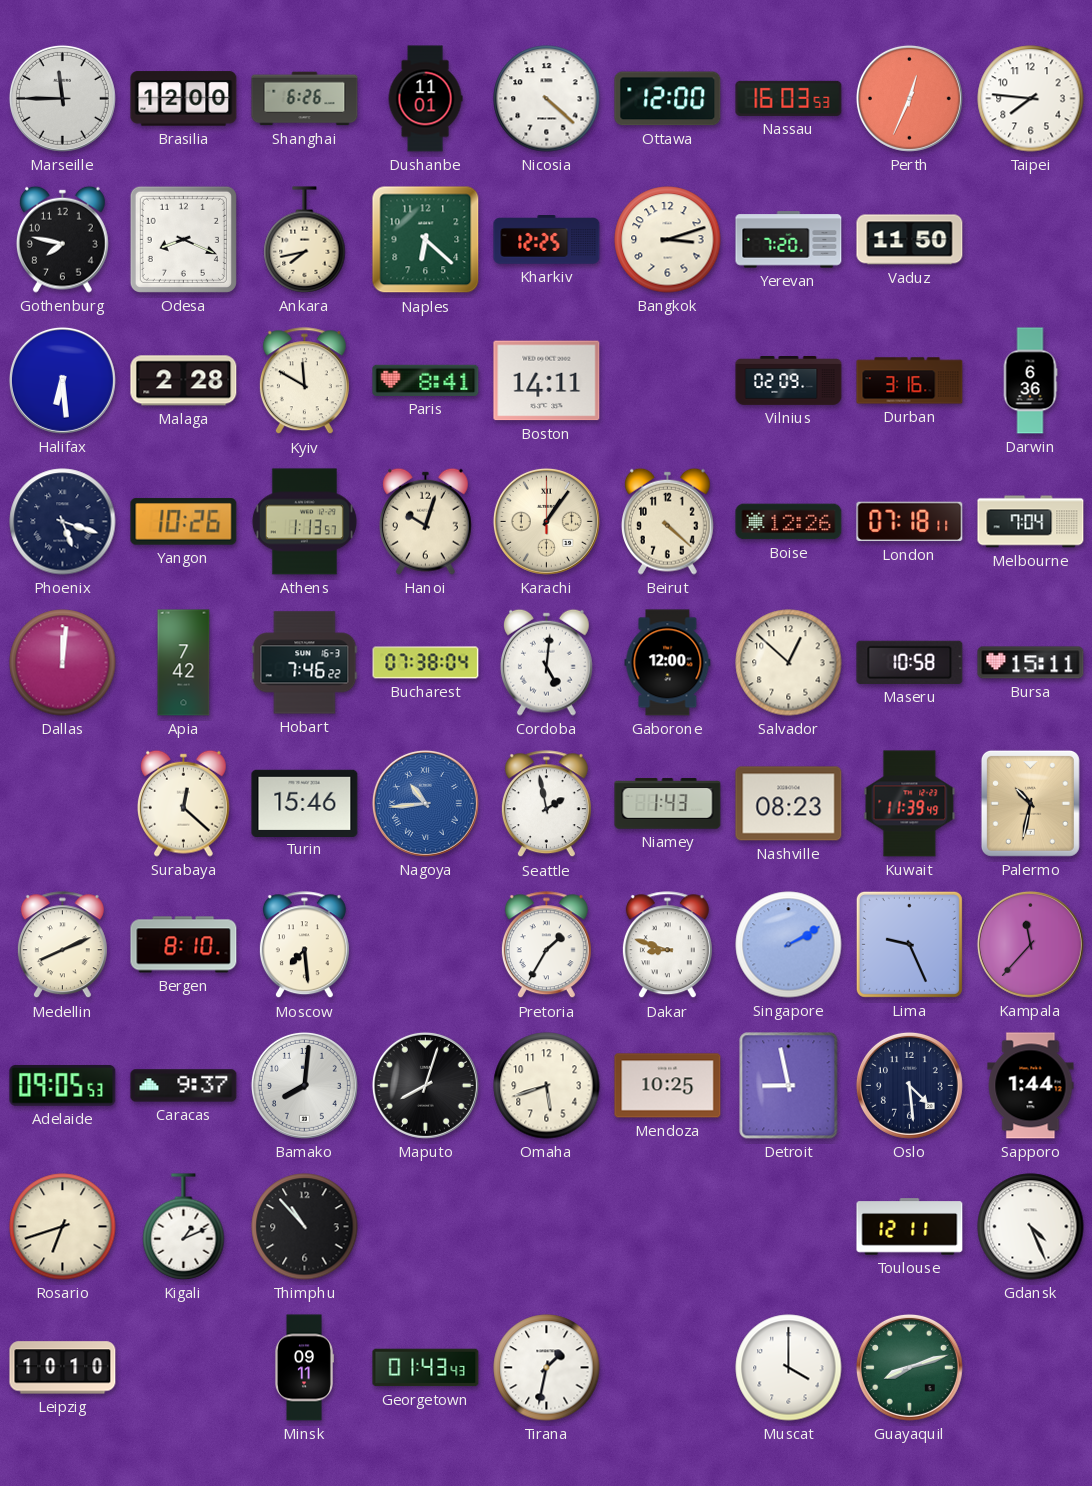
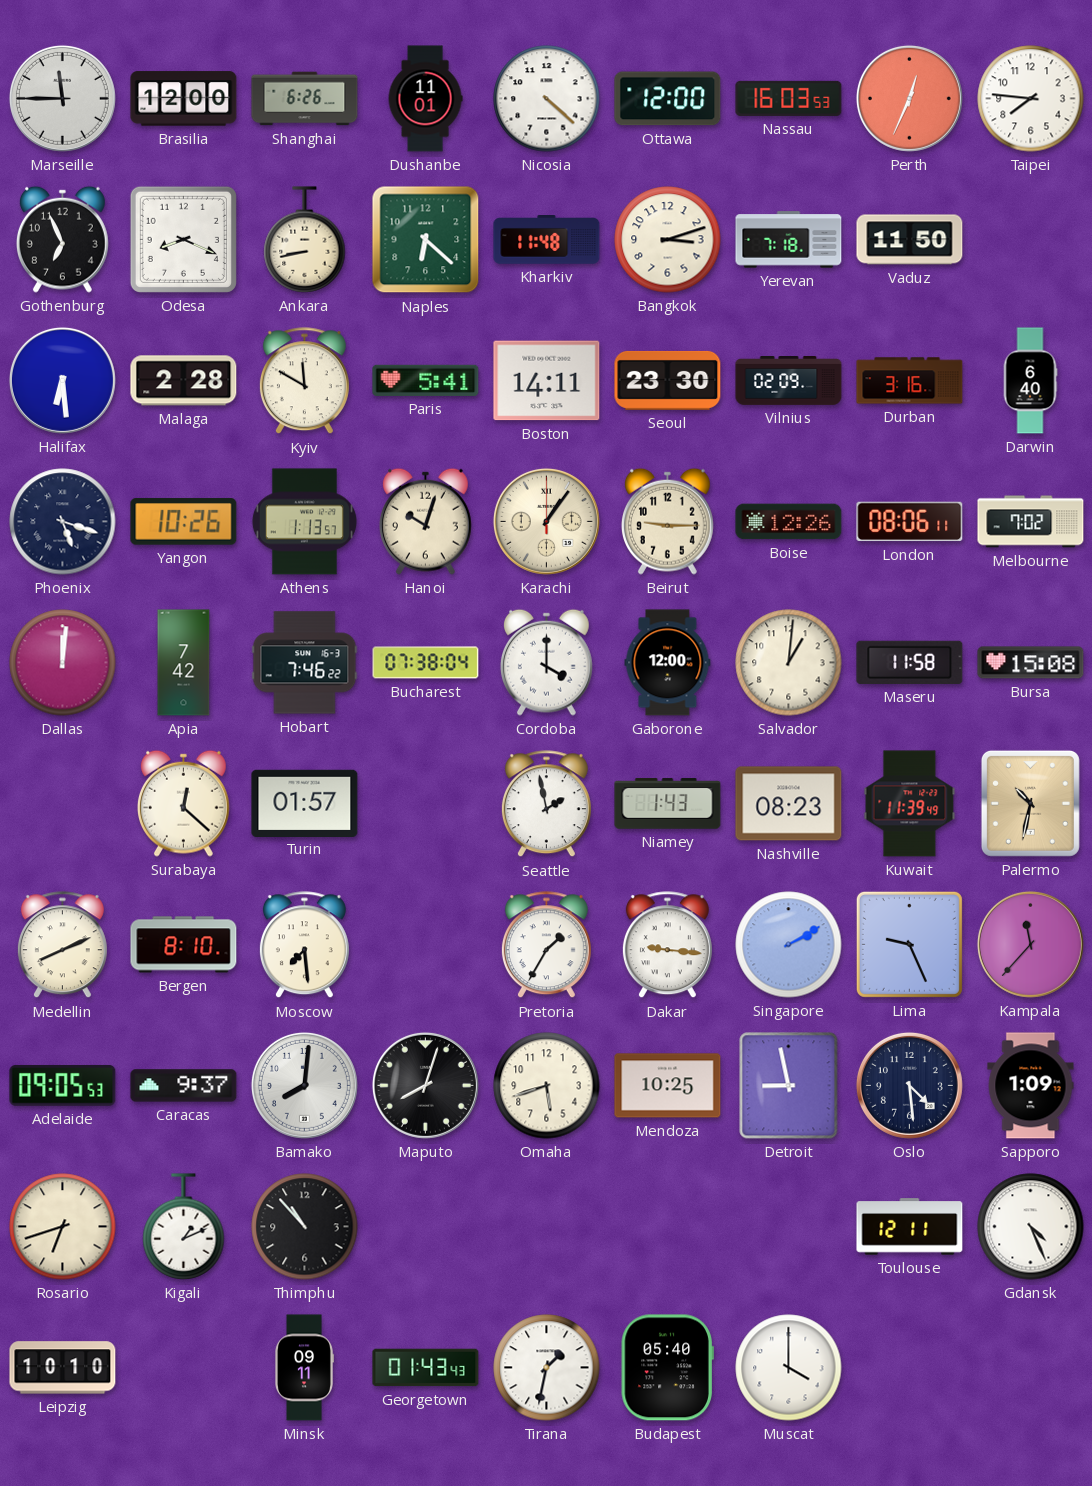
Gothenburg: 7:47 -> 6:56 (62, 239)
Ankara: 7:43 -> 8:43 (305, 240)
Kharkiv: 12:25 -> 11:48 (547, 240)
Yerevan: 7:20 -> 7:18 (789, 240)
Paris: 8:41 -> 5:41 (426, 380)
Seoul: none -> 23:30 (668, 380)
Darwin: 6:36 -> 6:40 (1030, 381)
Beirut: 4:22 -> 9:15 (667, 521)
London: 07:18 -> 08:06 (910, 522)
Melbourne: 7:04 -> 7:02 (1031, 522)
Cordoba: 5:01 -> 4:00 (546, 662)
Salvador: 12:52 -> 1:01 (789, 663)
Maseru: 10:58 -> 11:58 (910, 662)
Bursa: 15:11 -> 15:08 (1031, 663)
Turin: 15:46 -> 01:57 (305, 803)
Nagoya: 10:44 -> none (425, 803)
Dakar: 8:48 -> 9:16 (667, 945)
Sapporo: 1:44 -> 1:09 (1031, 1086)
Budapest: none -> 05:40 (667, 1368)
Guayaquil: 8:12 -> none (909, 1367)
